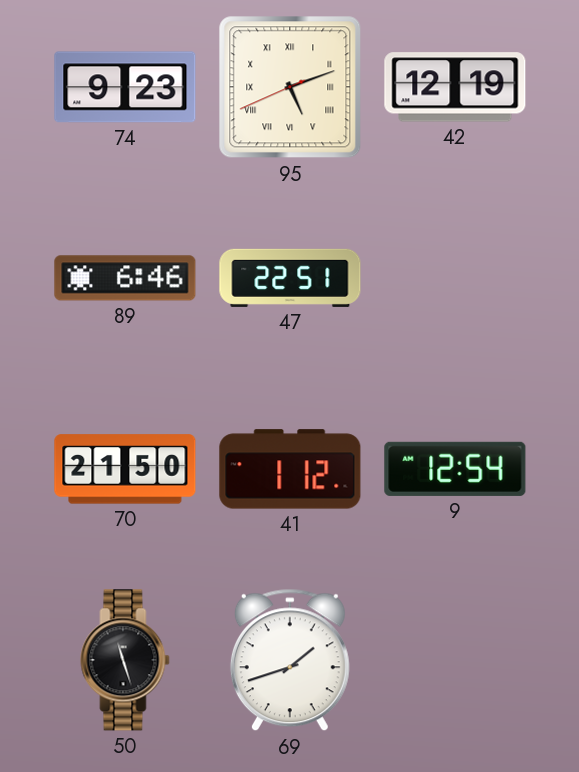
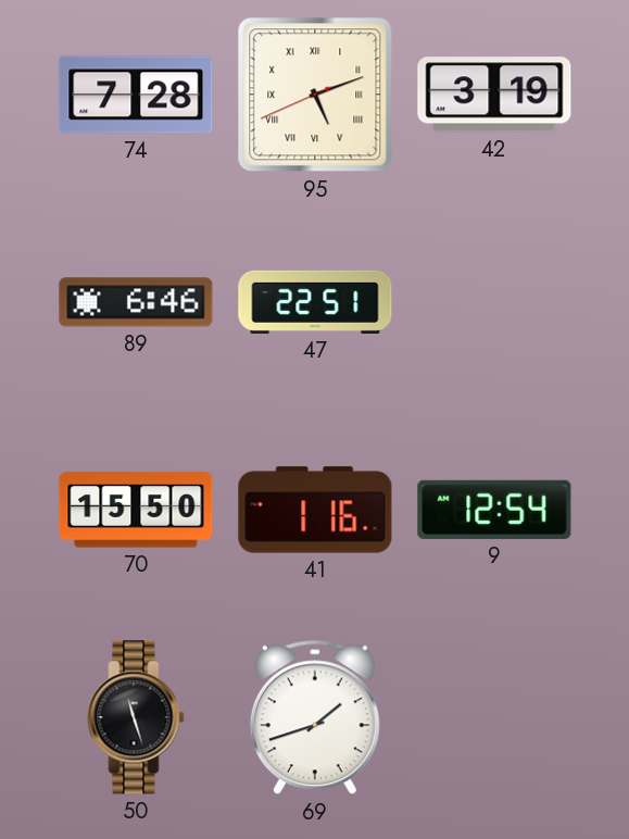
74: 9:23 -> 7:28 (136, 95)
42: 12:19 -> 3:19 (494, 95)
70: 21:50 -> 15:50 (136, 510)
41: 1:12 -> 1:16 (315, 510)
